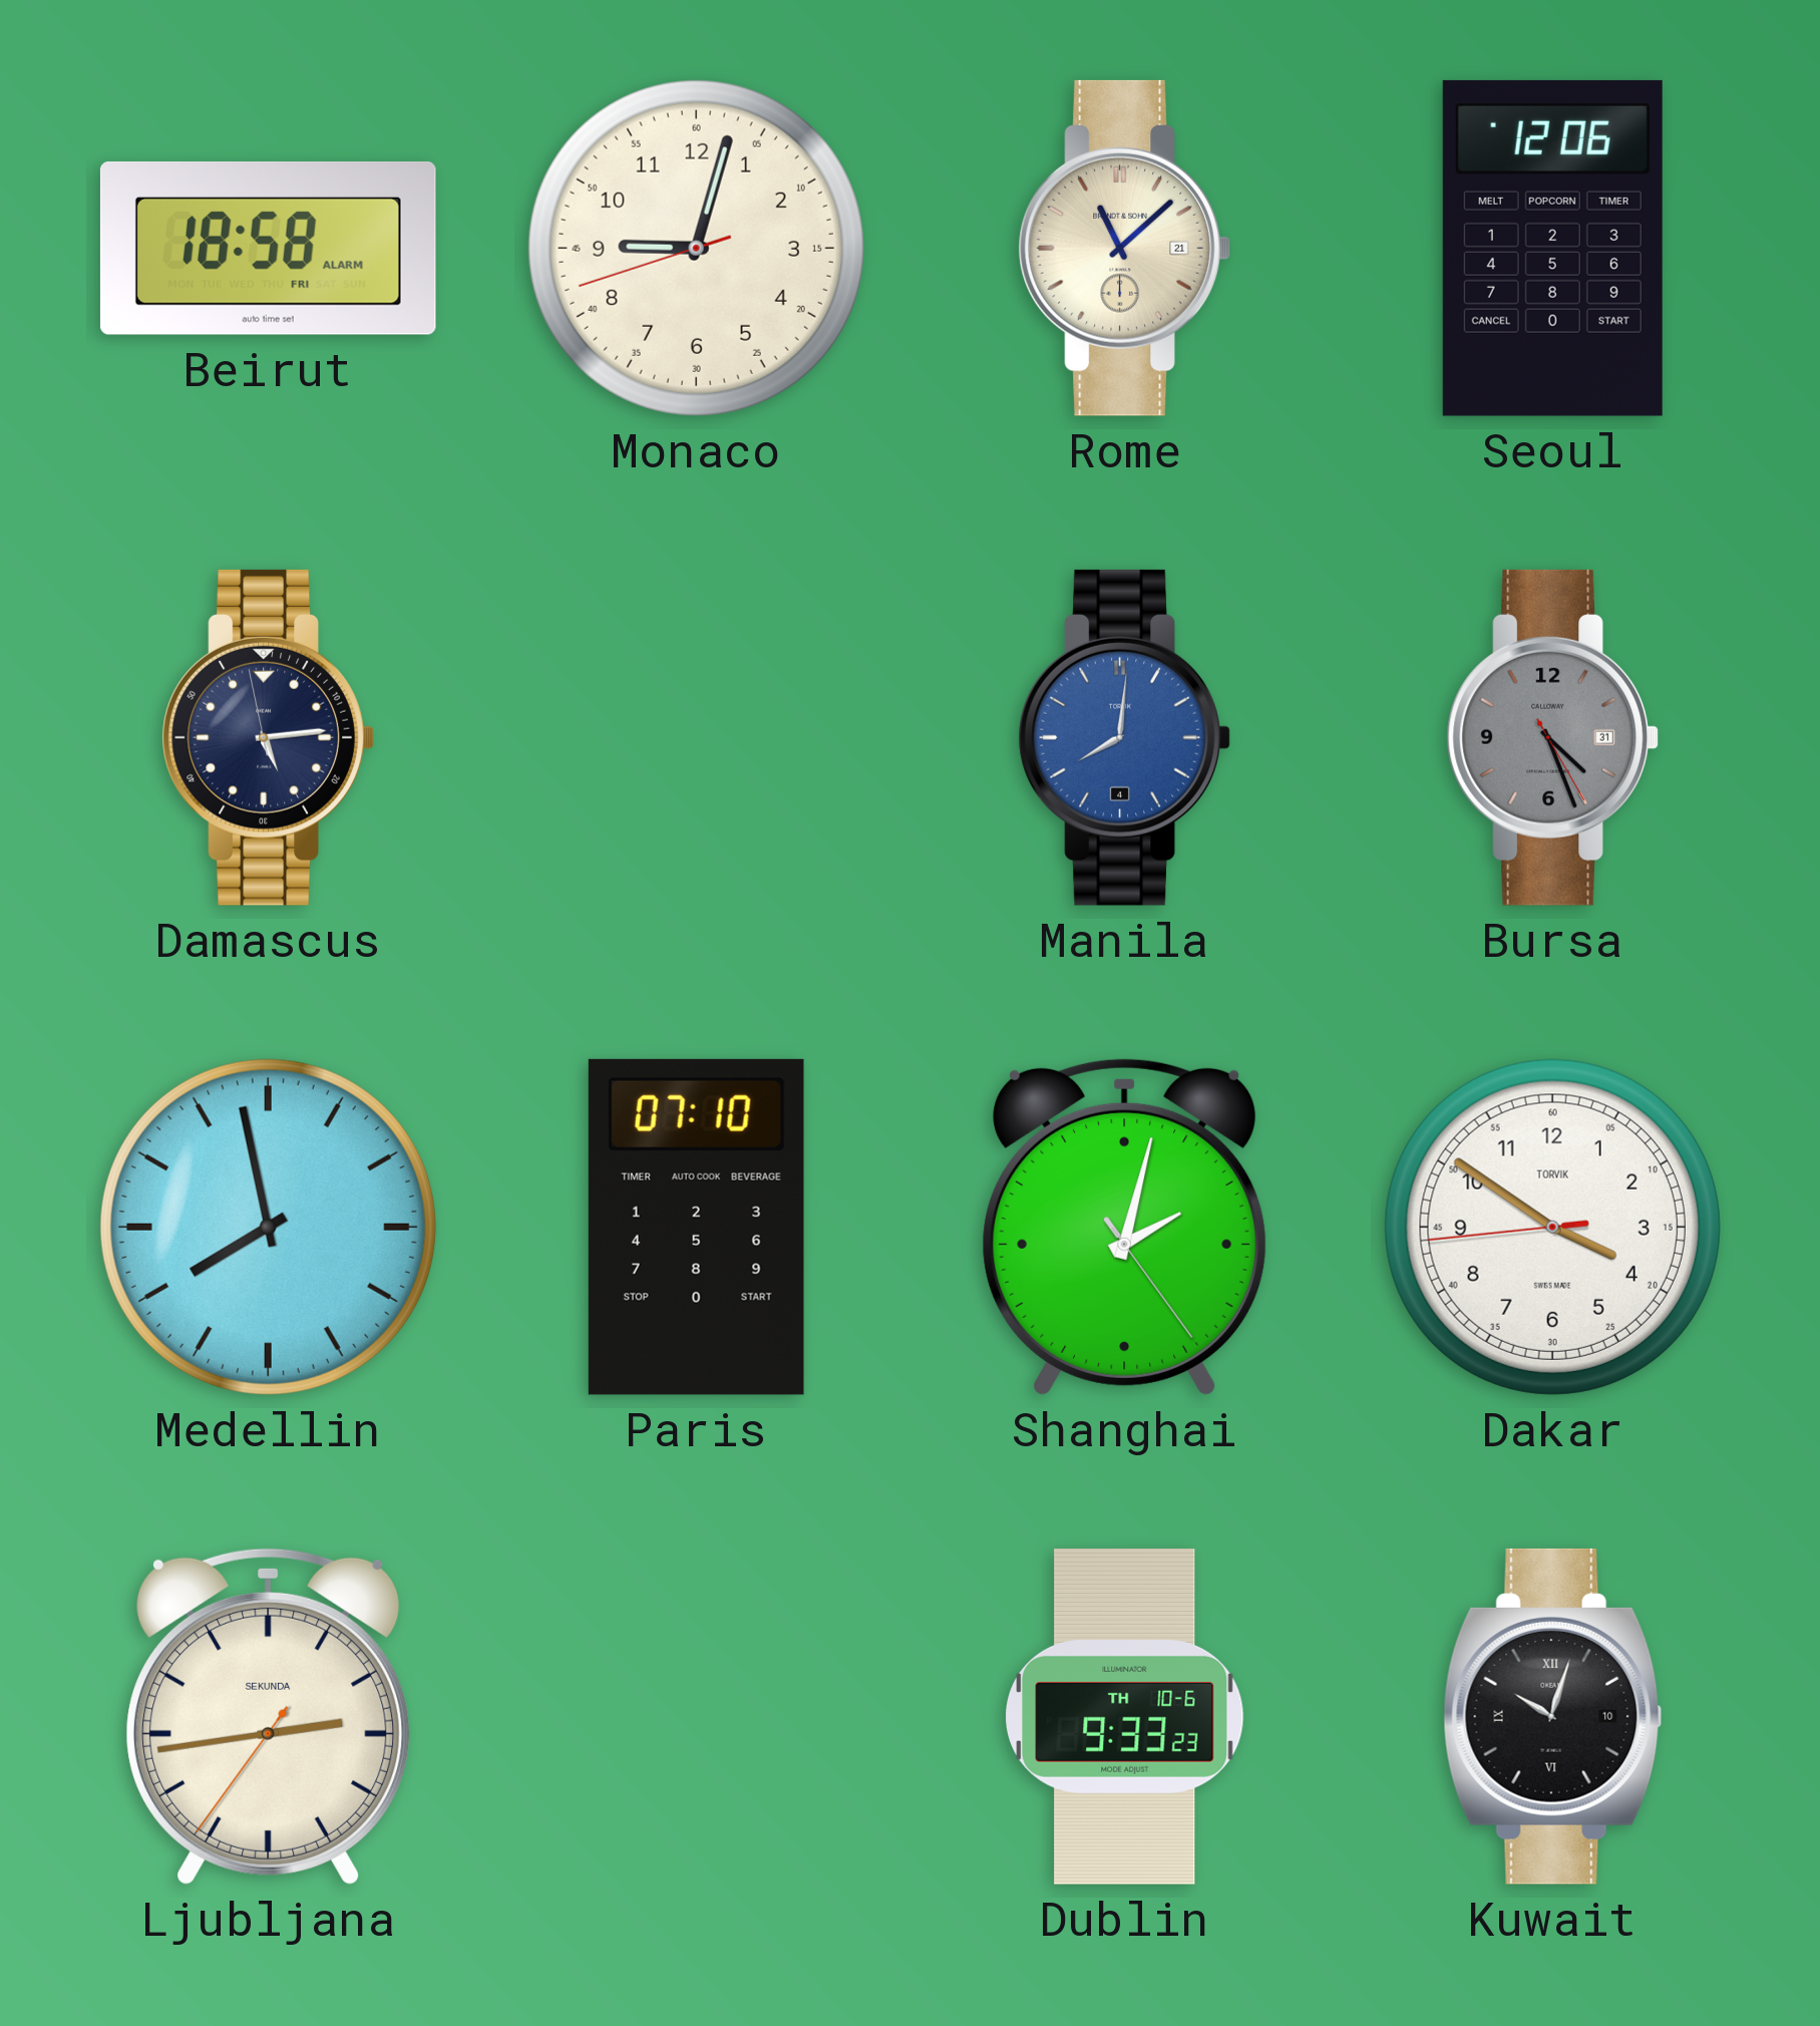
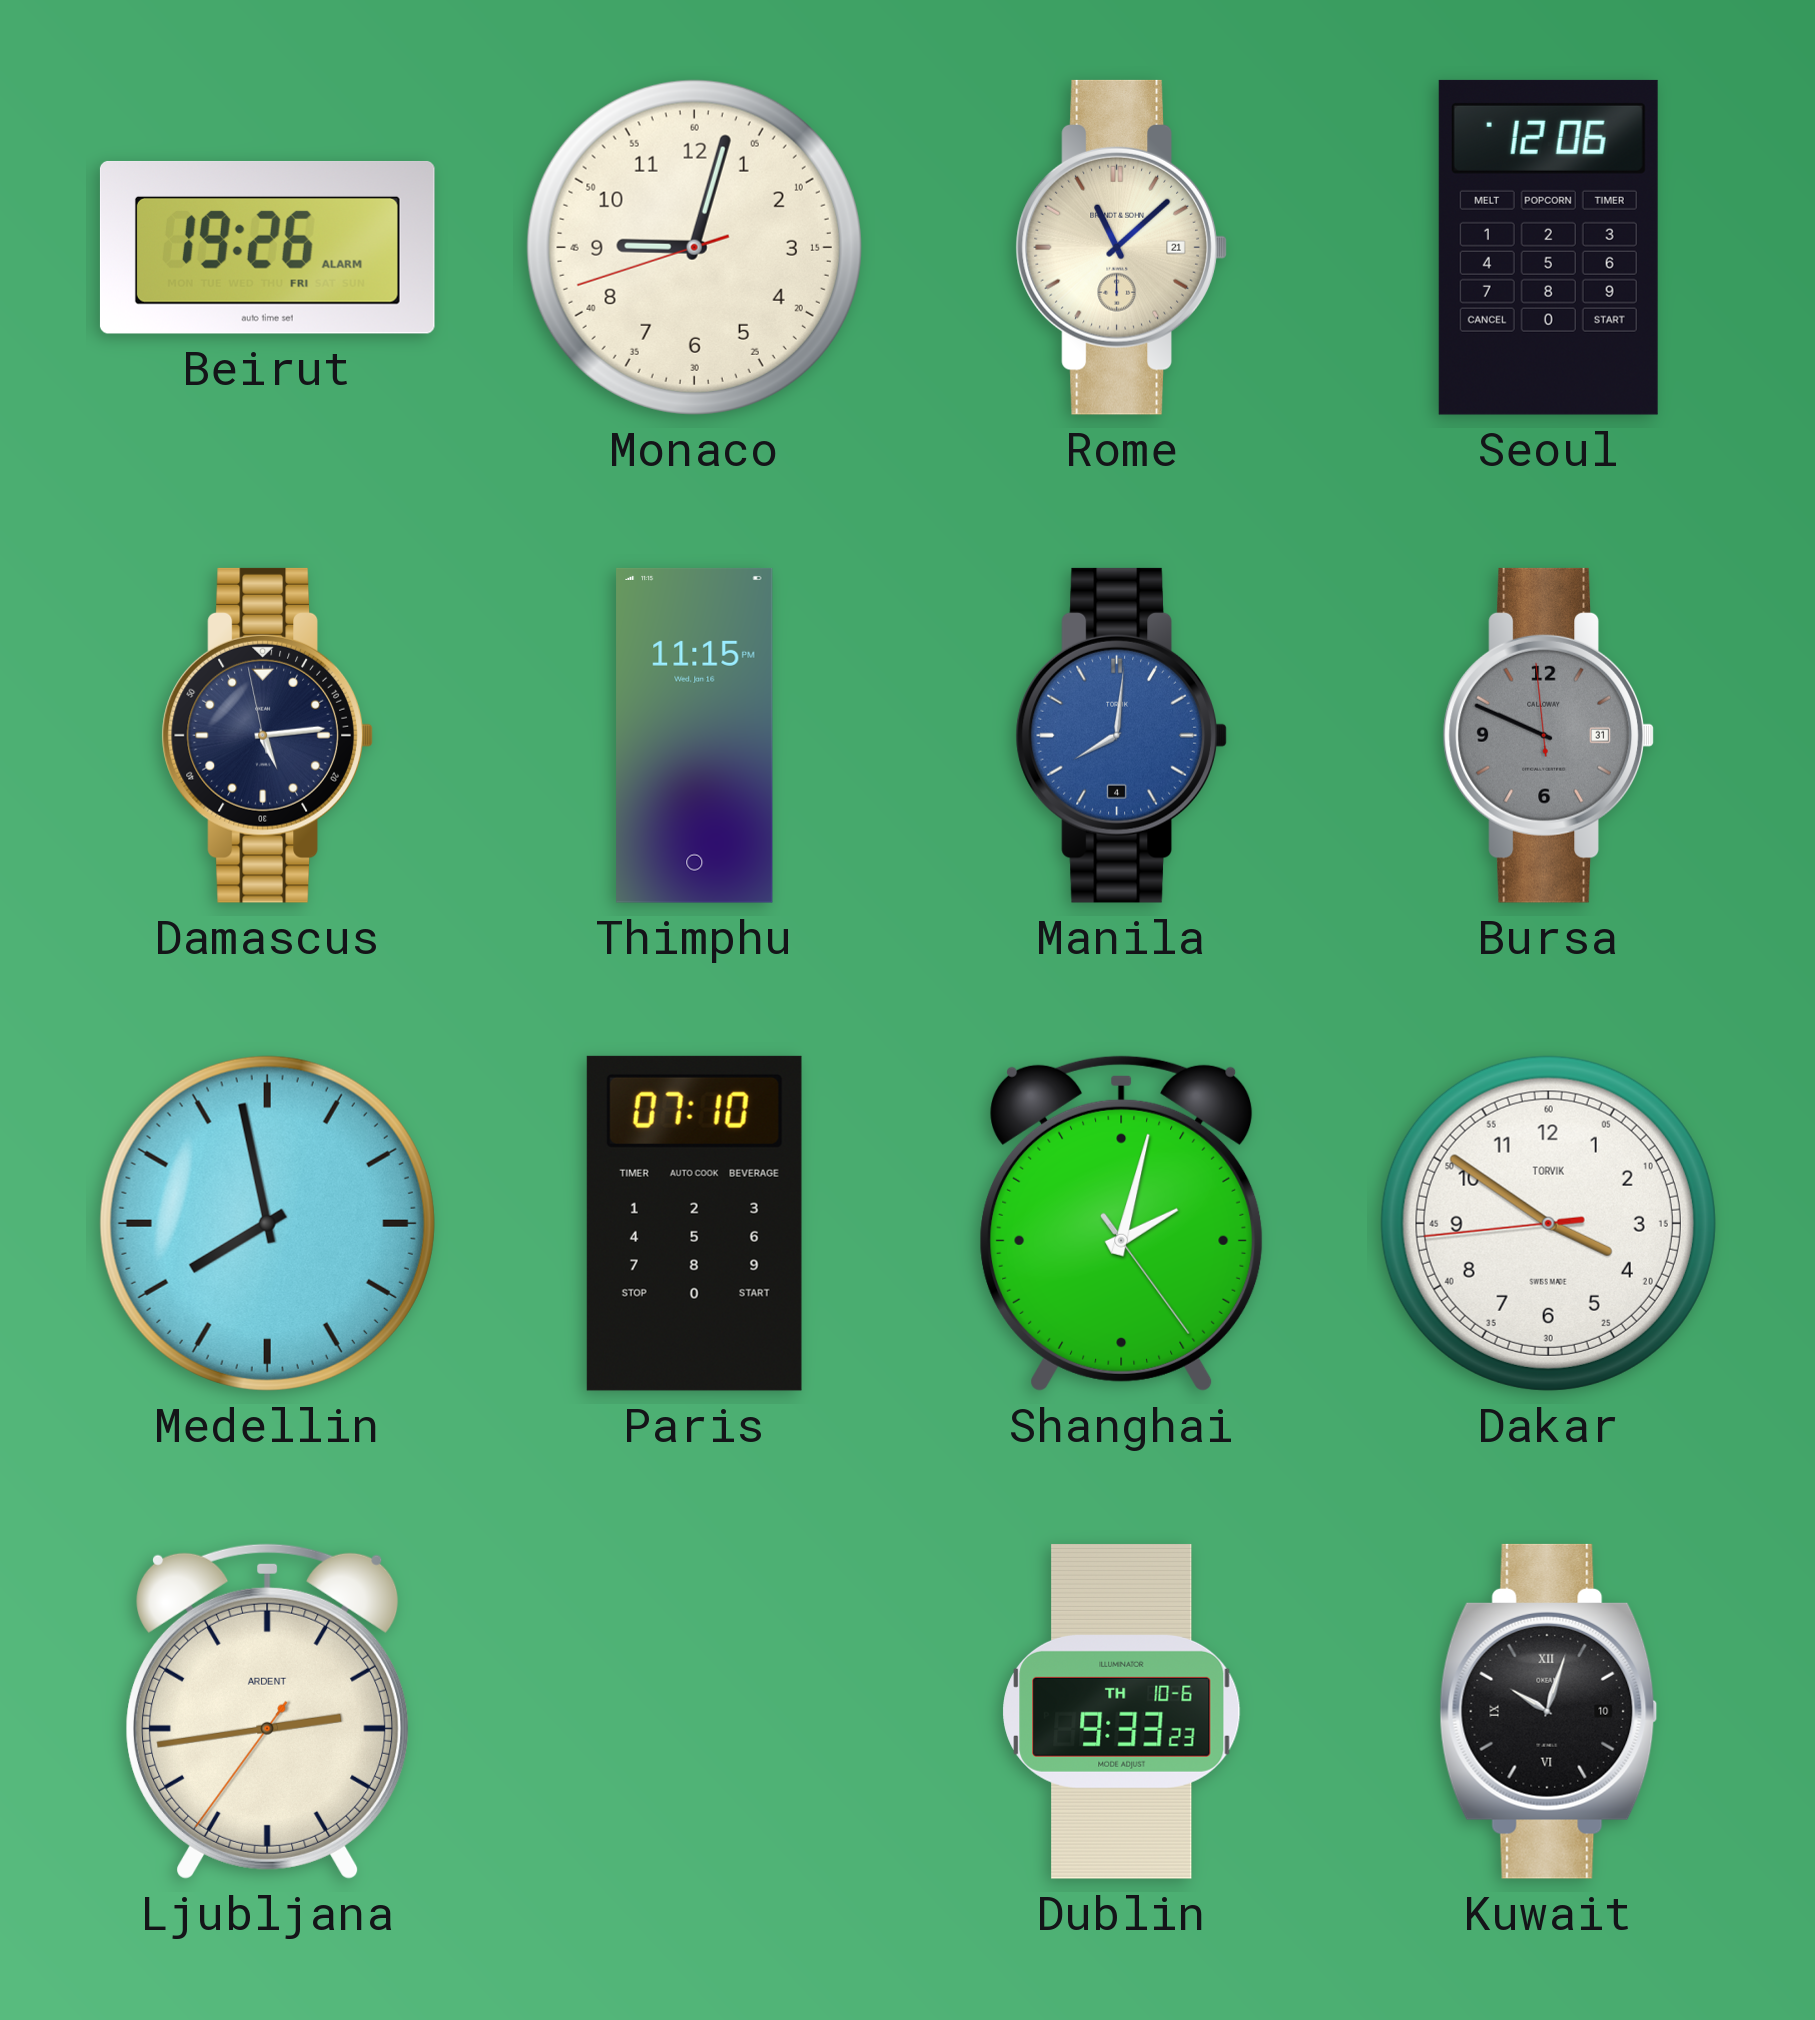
Beirut: 18:58 -> 19:26 (267, 247)
Thimphu: none -> 11:15 (695, 735)
Bursa: 4:26 -> 9:48 (1548, 735)
Ljubljana brand: SEKUNDA -> ARDENT (268, 1711)
